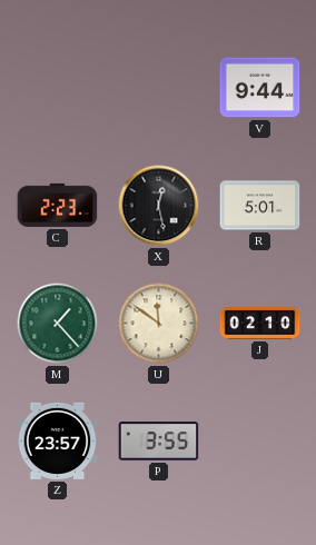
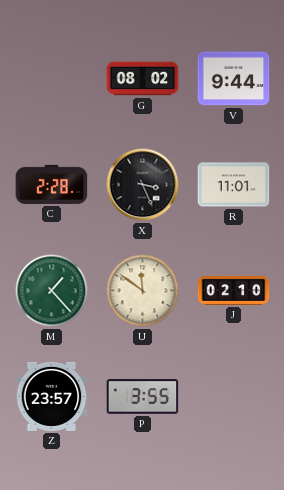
G: none -> 08:02 (143, 79)
C: 2:23 -> 2:28 (52, 184)
X: 12:28 -> 3:26 (143, 185)
R: 5:01 -> 11:01 (234, 185)
